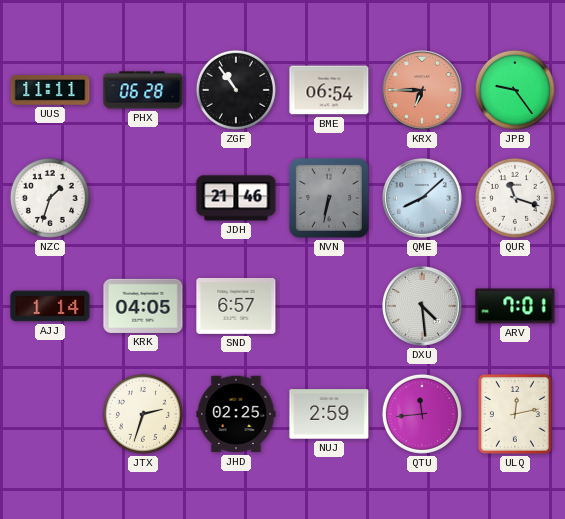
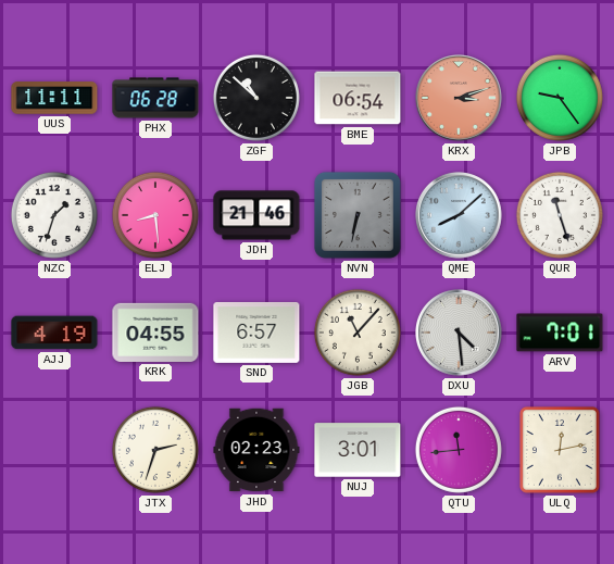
ZGF: 10:54 -> 10:52 (256, 98)
KRX: 6:45 -> 3:12 (459, 98)
ELJ: none -> 8:29 (155, 215)
QUR: 11:18 -> 11:27 (560, 215)
AJJ: 1:14 -> 4:19 (54, 333)
KRK: 04:05 -> 04:55 (155, 333)
JGB: none -> 11:07 (358, 333)
JHD: 02:25 -> 02:23 (256, 450)
NUJ: 2:59 -> 3:01 (358, 450)
